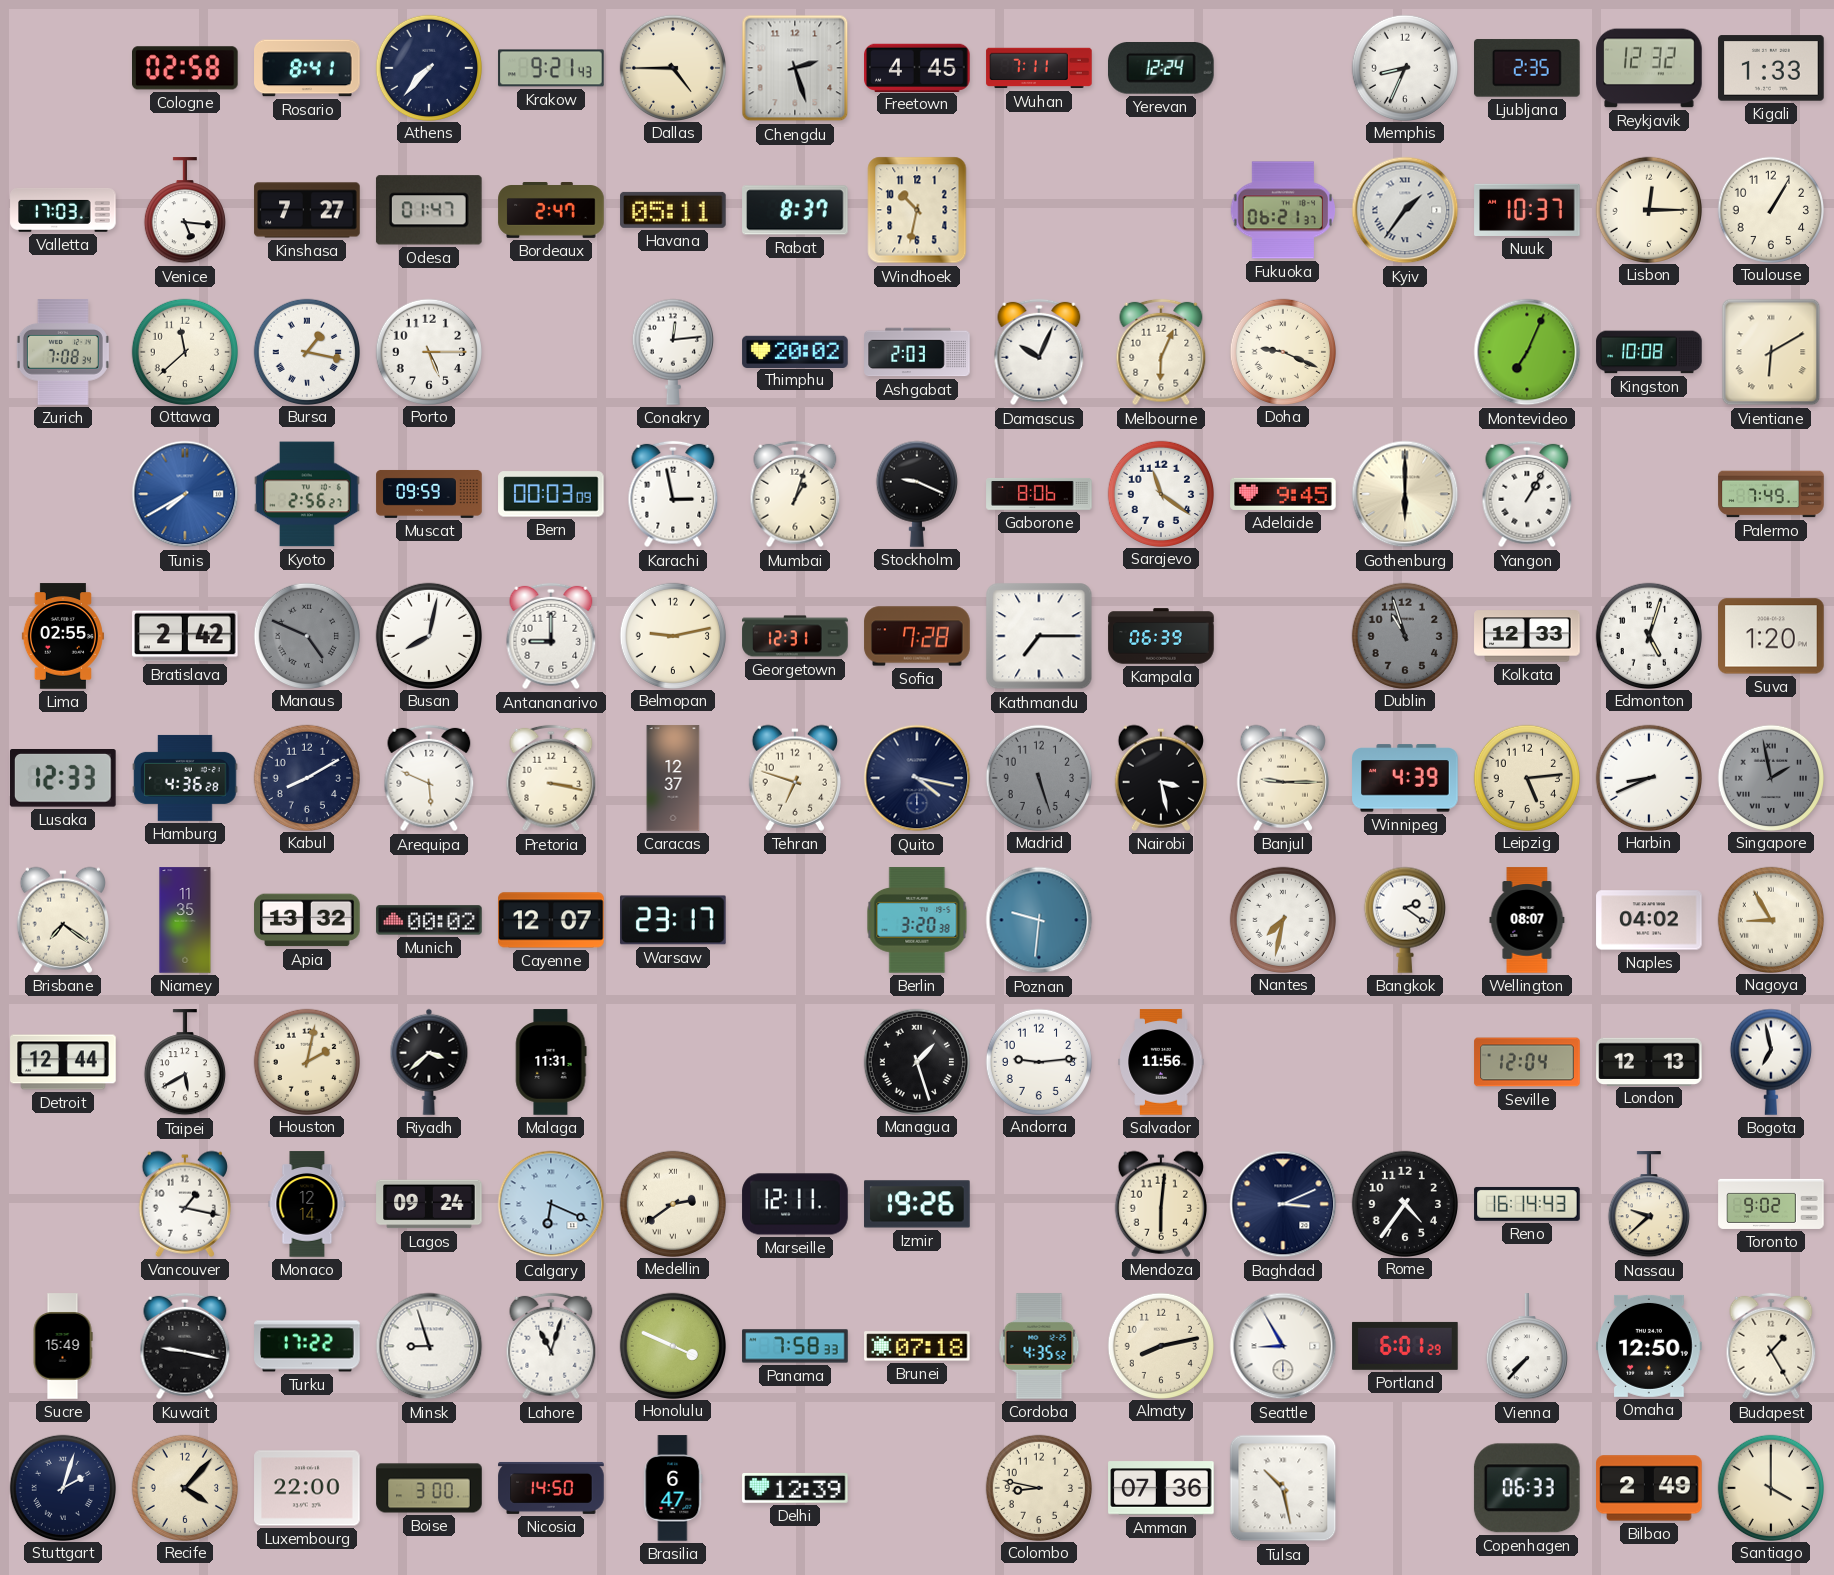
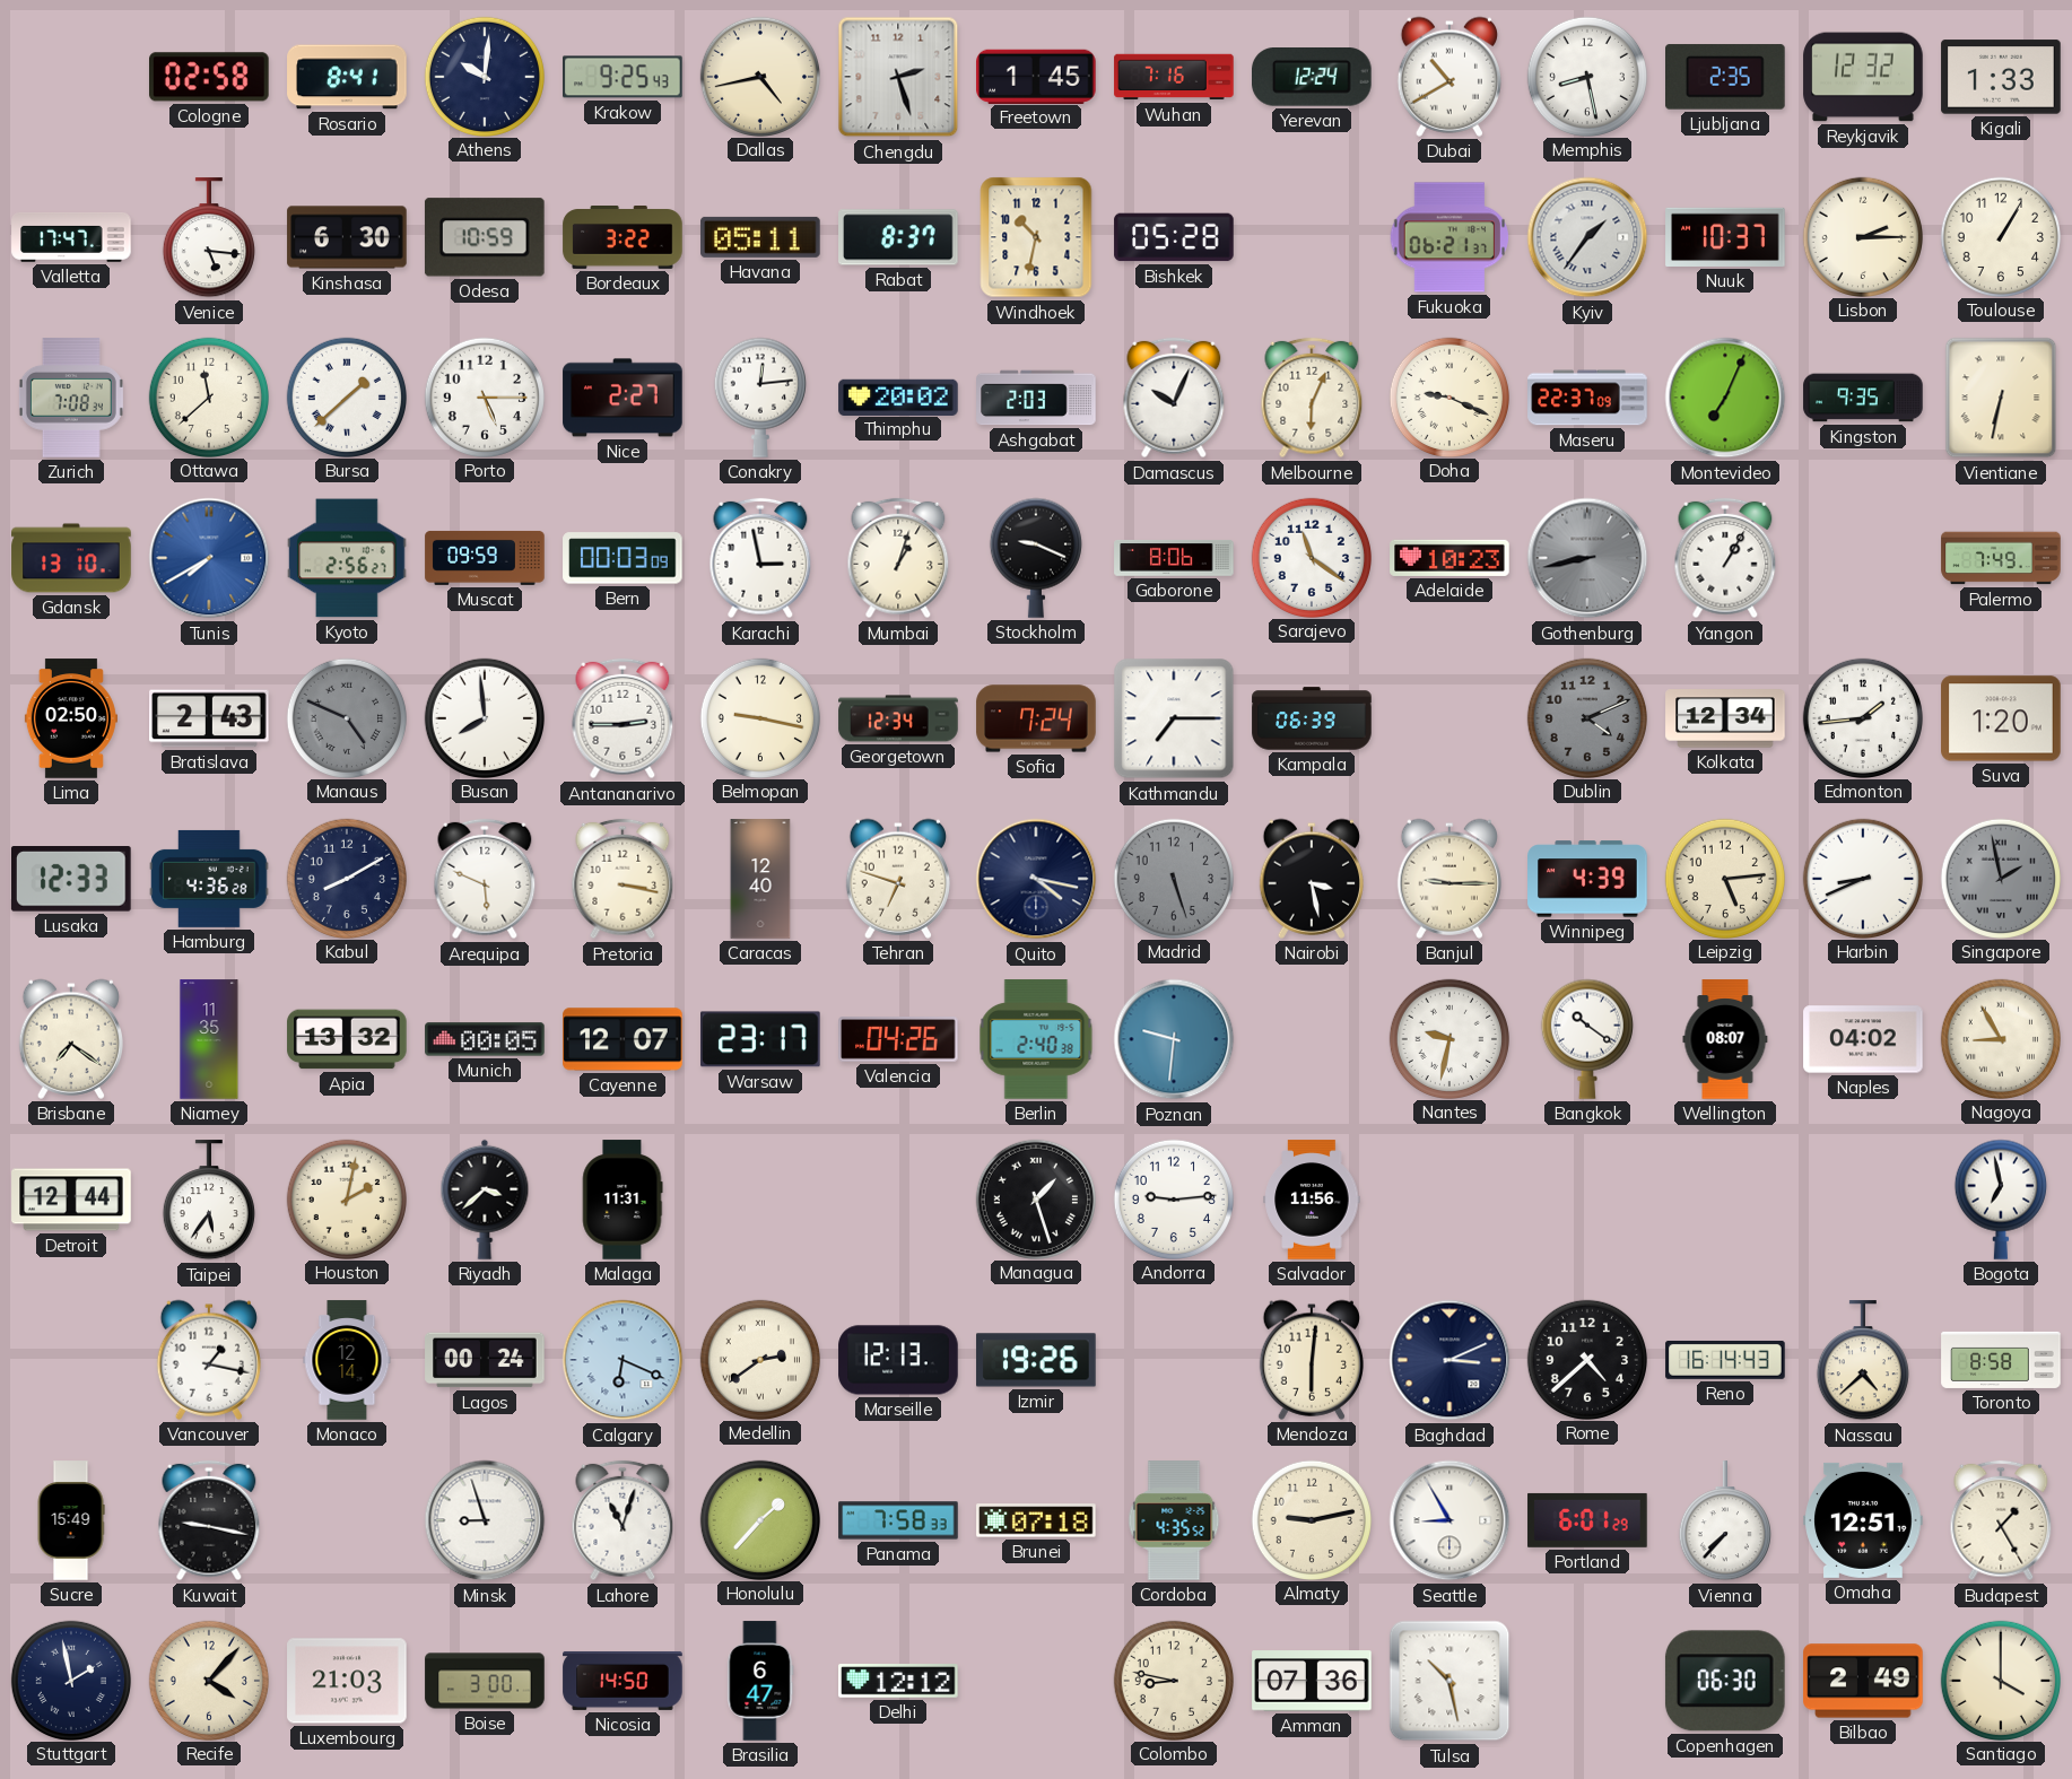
Athens: 7:37 -> 10:01 (484, 76)
Krakow: 9:21 -> 9:25 (623, 77)
Dallas: 4:45 -> 4:43 (759, 76)
Freetown: 4:45 -> 1:45 (1036, 76)
Wuhan: 7:11 -> 7:16 (1174, 77)
Dubai: none -> 10:40 (1448, 77)
Memphis: 8:34 -> 8:28 (1586, 76)
Valletta: 17:03 -> 17:47 (71, 237)
Kinshasa: 7:27 -> 6:30 (347, 237)
Odesa: 01:47 -> 10:59 (485, 237)
Bordeaux: 2:47 -> 3:22 (623, 238)
Bishkek: none -> 05:28 (1174, 237)
Lisbon: 12:15 -> 2:15 (1862, 236)
Bursa: 1:17 -> 1:38 (346, 396)
Nice: none -> 2:27 (623, 398)
Maseru: none -> 22:37 (1587, 398)
Kingston: 10:08 -> 9:35 (1863, 398)
Vientiane: 6:10 -> 6:32 (2001, 398)
Gdansk: none -> 13:10 (71, 558)
Adelaide: 9:45 -> 10:23 (1449, 558)
Gothenburg: 6:00 -> 8:43 (1587, 558)
Gothenburg dial: cream -> grey (1587, 558)
Lima: 02:55 -> 02:50 (71, 718)
Bratislava: 2:42 -> 2:43 (209, 718)
Busan: 8:02 -> 7:59 (484, 717)
Antananarivo: 9:00 -> 2:45 (623, 718)
Belmopan: 9:13 -> 9:17 (759, 717)
Georgetown: 12:31 -> 12:34 (898, 718)
Sofia: 7:28 -> 7:24 (1036, 718)
Dublin: 10:57 -> 4:11 (1586, 717)
Kolkata: 12:33 -> 12:34 (1725, 718)
Edmonton: 5:03 -> 1:44 (1862, 717)
Caracas: 12:37 -> 12:40 (760, 879)
Munich: 00:02 -> 00:05 (485, 1039)
Valencia: none -> 04:26 (898, 1040)
Berlin: 3:20 -> 2:40 (1036, 1039)
Nantes: 7:32 -> 9:32 (1448, 1038)
Bangkok: 2:21 -> 10:21 (1587, 1039)
Taipei: 5:40 -> 5:36 (209, 1201)
Seville: 12:04 -> none (1527, 1062)
London: 12:13 -> none (1649, 1061)
Lagos: 09:24 -> 00:24 (485, 1360)
Marseille: 12:11 -> 12:13 (898, 1360)
Rome: 4:36 -> 4:38 (1586, 1359)
Nassau: 9:38 -> 4:38 (1863, 1361)
Toronto: 9:02 -> 8:58 (2001, 1360)
Turku: 17:22 -> none (307, 1346)
Honolulu: 3:49 -> 1:37 (759, 1519)
Almaty: 8:13 -> 9:13 (1311, 1519)
Omaha: 12:50 -> 12:51 (1863, 1520)
Stuttgart: 2:03 -> 1:58 (70, 1680)
Luxembourg: 22:00 -> 21:03 (347, 1681)
Delhi: 12:39 -> 12:12 (898, 1681)
Copenhagen: 06:33 -> 06:30 (1725, 1681)
